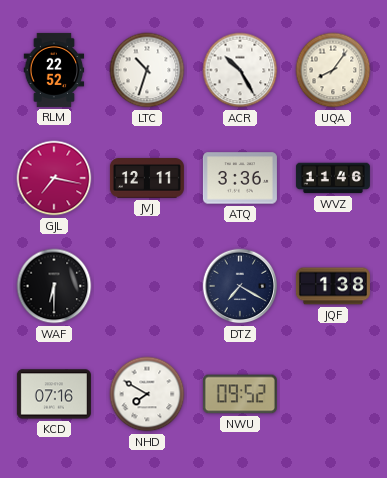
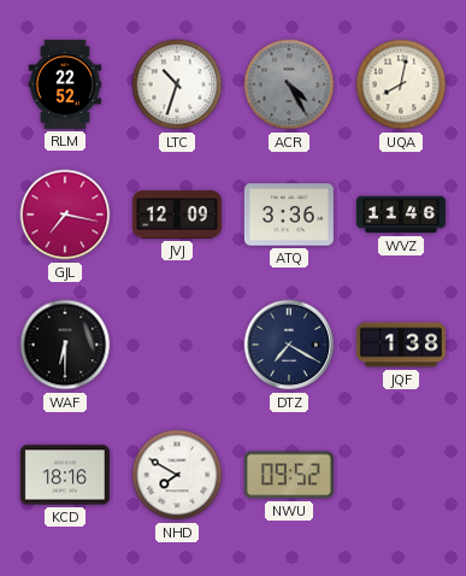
ACR: 10:25 -> 4:25 (289, 84)
ACR dial: white -> grey (289, 84)
UQA: 8:06 -> 8:02 (401, 84)
JVJ: 12:11 -> 12:09 (177, 214)
KCD: 07:16 -> 18:16 (65, 475)
